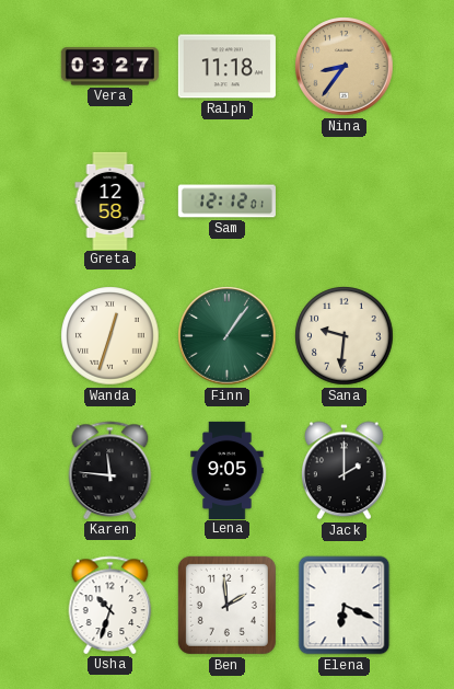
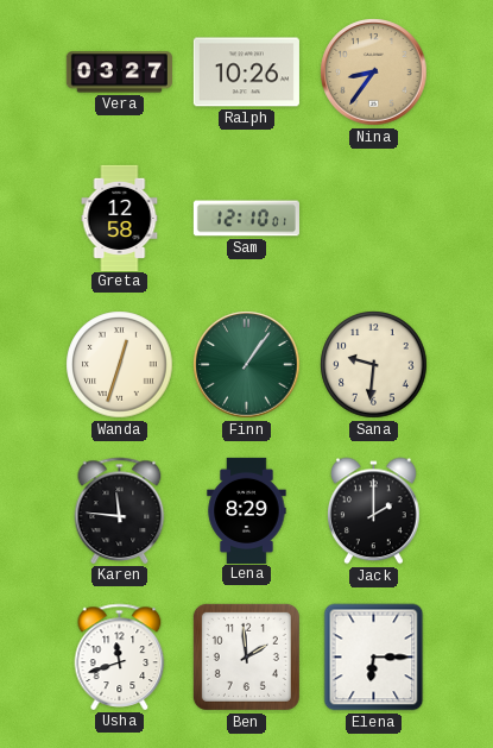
Ralph: 11:18 -> 10:26 (246, 73)
Sam: 12:12 -> 12:10 (246, 219)
Lena: 9:05 -> 8:29 (247, 510)
Usha: 10:33 -> 11:42 (120, 656)
Elena: 6:19 -> 6:15 (374, 658)
